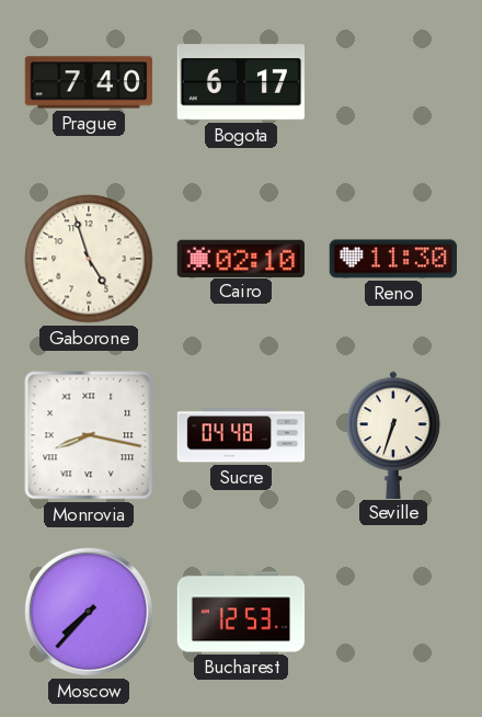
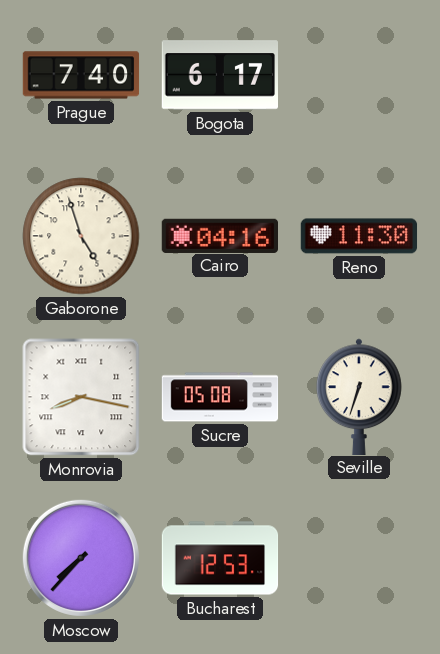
Cairo: 02:10 -> 04:16 (219, 235)
Sucre: 04:48 -> 05:08 (220, 397)
